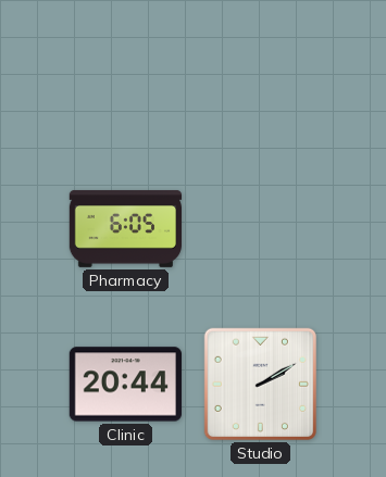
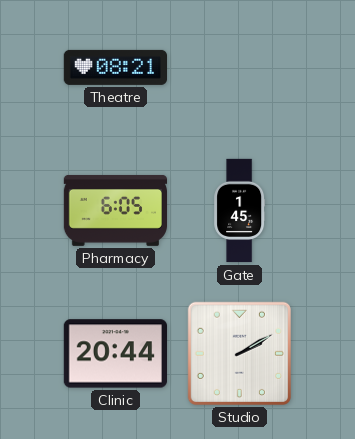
Theatre: none -> 08:21 (115, 67)
Gate: none -> 1:45 (240, 211)
